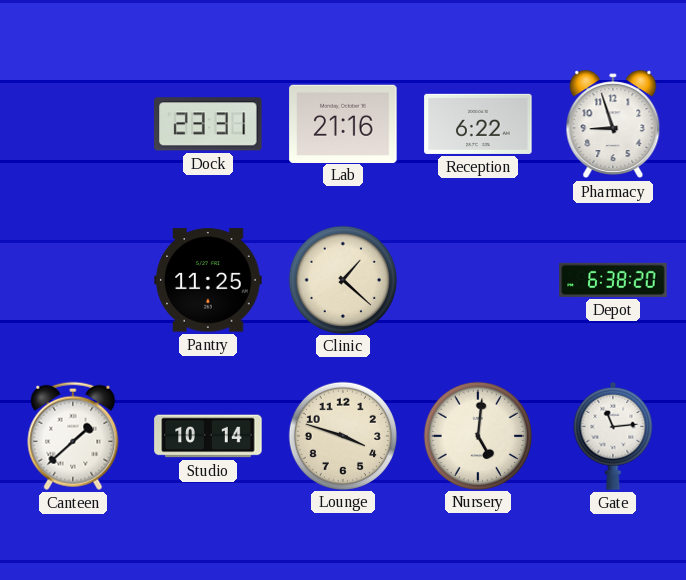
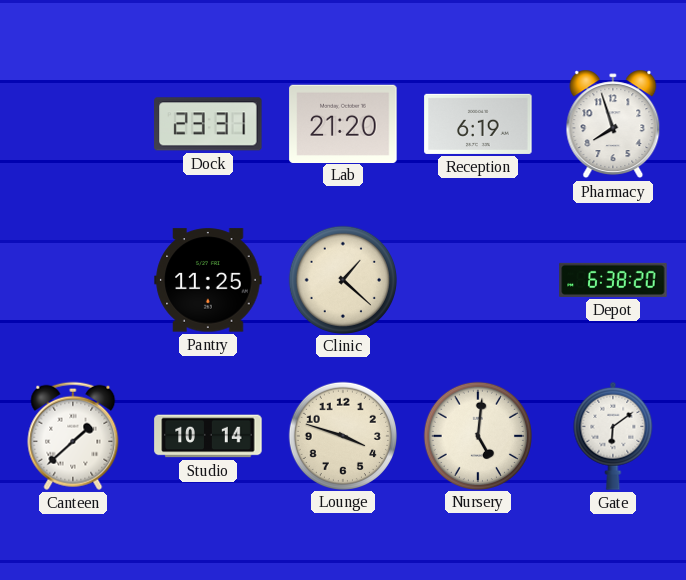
Lab: 21:16 -> 21:20 (343, 123)
Reception: 6:22 -> 6:19 (478, 124)
Pharmacy: 8:57 -> 7:57 (613, 124)
Gate: 11:14 -> 6:09 (613, 436)
